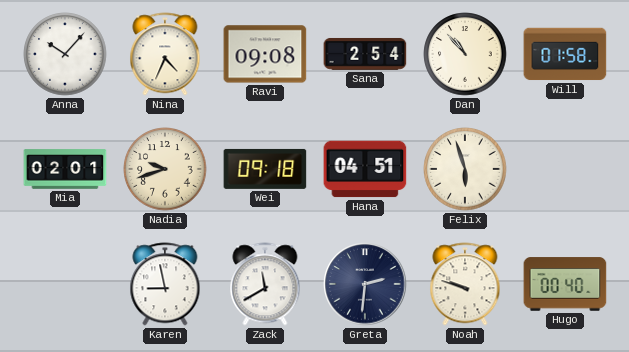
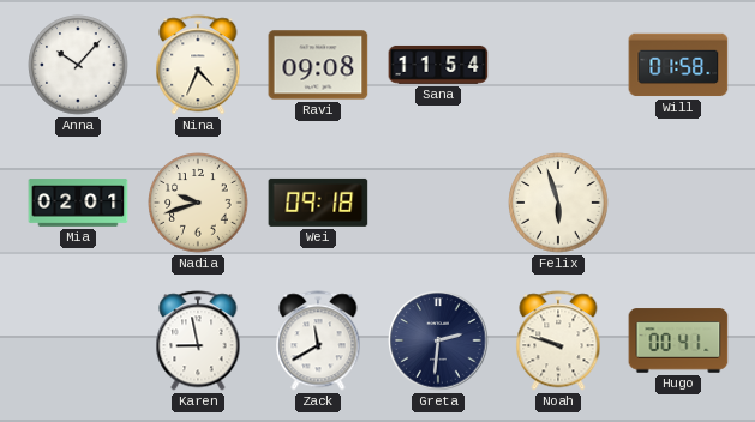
Sana: 2:54 -> 11:54 (438, 65)
Dan: 10:53 -> none (465, 54)
Hana: 04:51 -> none (365, 169)
Hugo: 00:40 -> 00:41 (678, 340)
